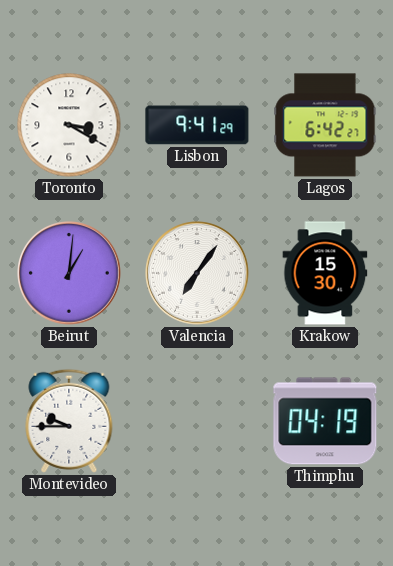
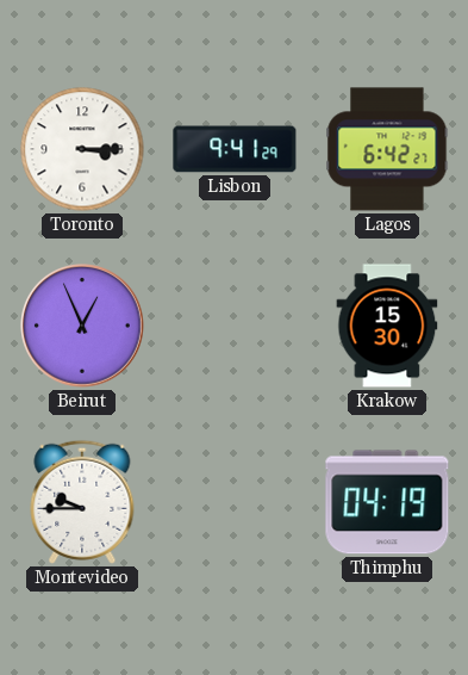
Toronto: 3:20 -> 3:15 (82, 149)
Beirut: 1:01 -> 12:56 (83, 327)
Valencia: 7:06 -> none (198, 274)
